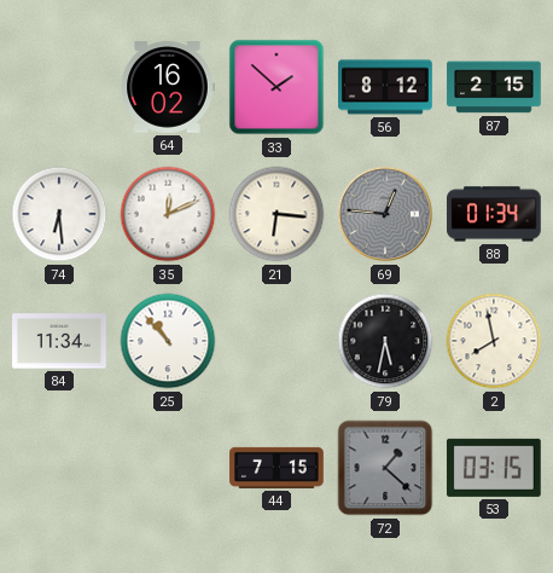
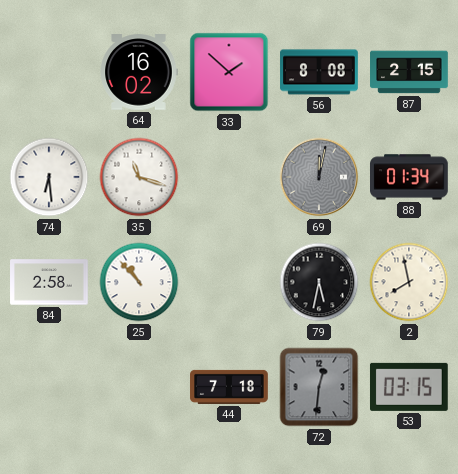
56: 8:12 -> 8:08 (319, 72)
35: 12:11 -> 11:18 (139, 177)
21: 6:16 -> none (276, 214)
69: 12:46 -> 12:02 (319, 177)
84: 11:34 -> 2:58 (49, 282)
44: 7:15 -> 7:18 (229, 387)
72: 1:22 -> 12:31 (319, 387)
